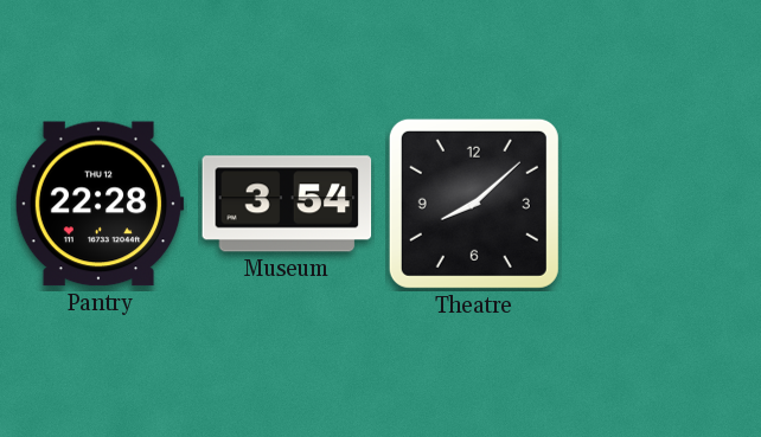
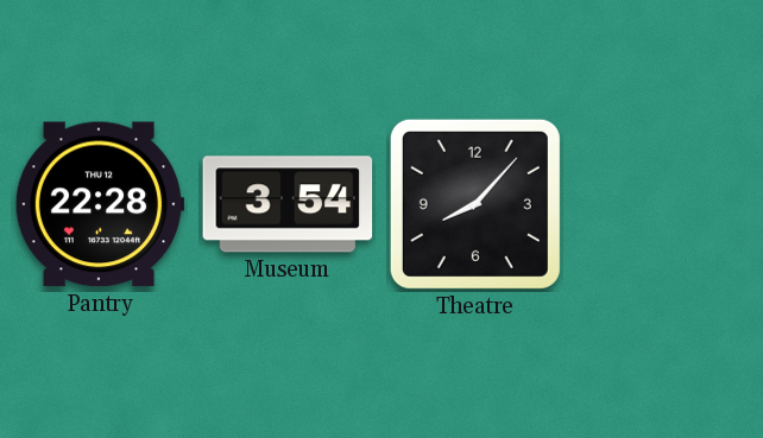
Theatre: 8:08 -> 8:07 (475, 204)
